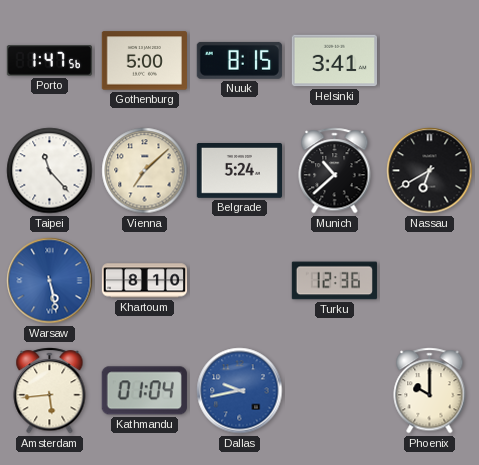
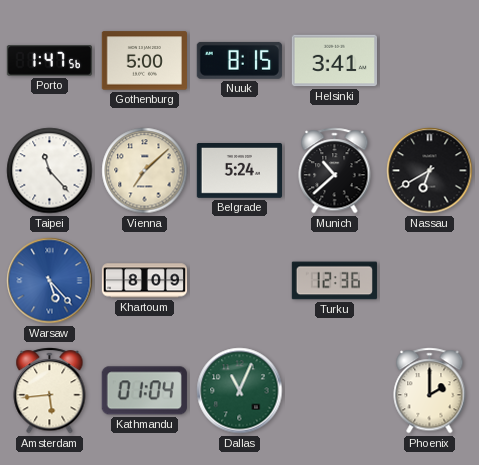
Warsaw: 5:28 -> 5:23 (50, 281)
Khartoum: 8:10 -> 8:09 (145, 281)
Dallas: 9:43 -> 11:04 (240, 391)
Dallas dial: blue -> green (240, 391)
Phoenix: 10:00 -> 2:00 (430, 391)
